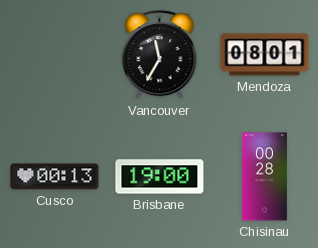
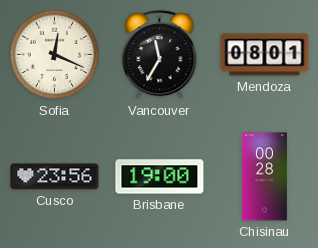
Sofia: none -> 12:19 (55, 55)
Cusco: 00:13 -> 23:56 (55, 177)
